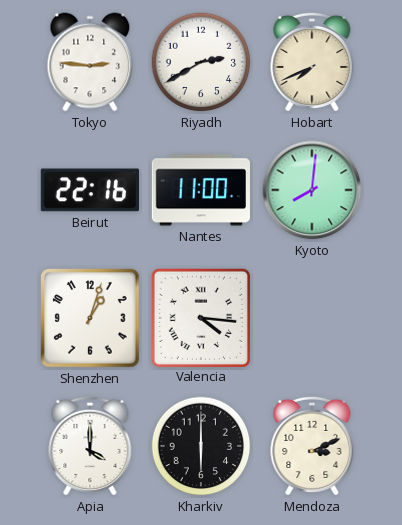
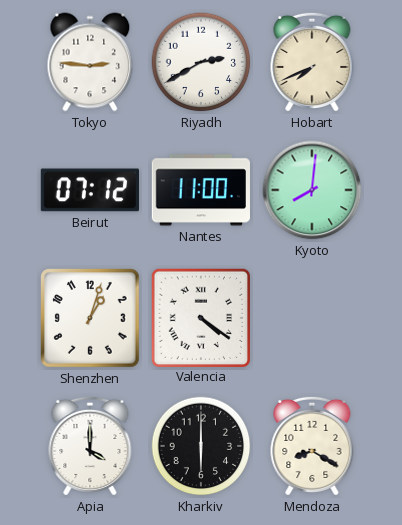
Beirut: 22:16 -> 07:12 (89, 190)
Valencia: 4:16 -> 4:21 (200, 317)
Mendoza: 3:11 -> 8:20 (312, 446)
